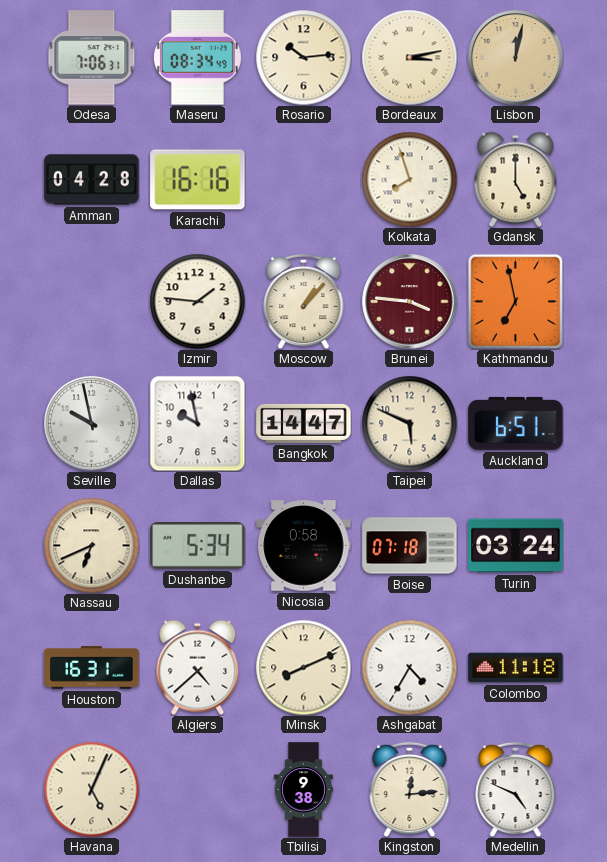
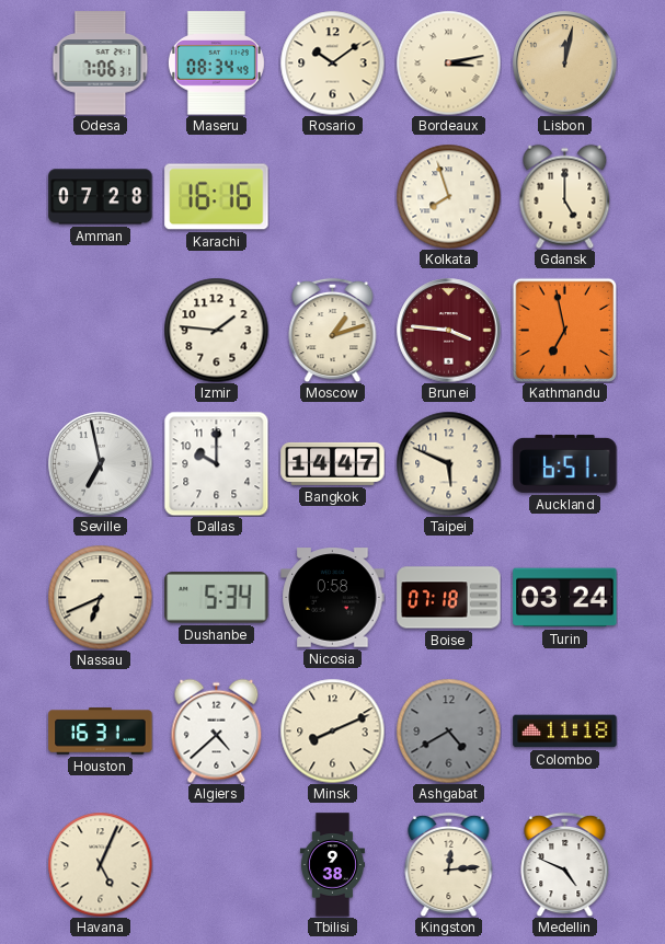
Rosario: 10:14 -> 10:09 (332, 62)
Amman: 04:28 -> 07:28 (101, 197)
Moscow: 1:07 -> 1:12 (333, 330)
Seville: 9:58 -> 6:58 (101, 464)
Dallas: 9:58 -> 10:00 (216, 463)
Ashgabat: 4:35 -> 4:40 (448, 730)
Ashgabat dial: white -> grey (448, 730)
